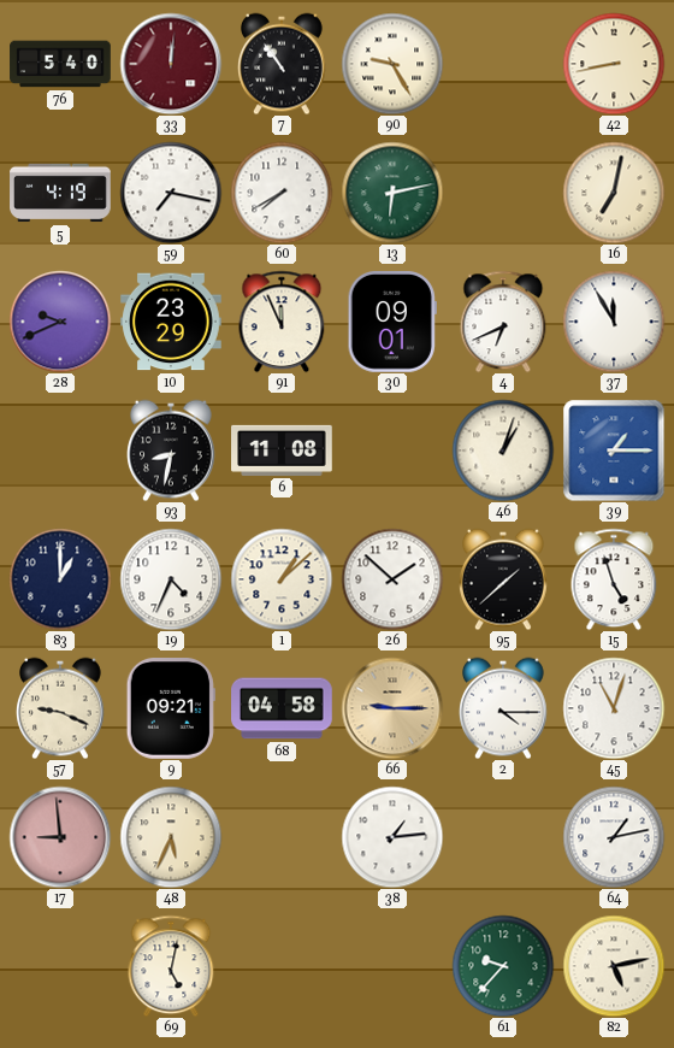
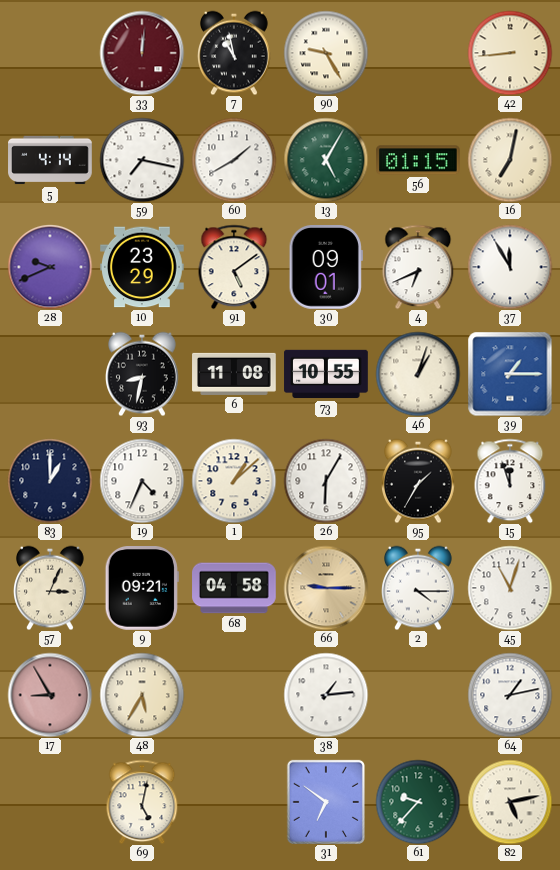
76: 5:40 -> none (60, 64)
7: 10:54 -> 10:58 (235, 53)
42: 8:43 -> 8:44 (510, 53)
5: 4:19 -> 4:14 (50, 160)
60: 7:40 -> 1:40 (234, 160)
13: 6:13 -> 5:05 (326, 160)
56: none -> 01:15 (419, 160)
91: 11:56 -> 5:09 (234, 267)
73: none -> 10:55 (326, 374)
26: 1:52 -> 6:05 (326, 481)
95: 1:38 -> 1:35 (419, 481)
15: 4:57 -> 11:57 (510, 481)
57: 9:19 -> 3:04 (51, 588)
17: 8:59 -> 8:55 (50, 695)
48: 5:34 -> 5:35 (142, 695)
31: none -> 6:51 (326, 802)
